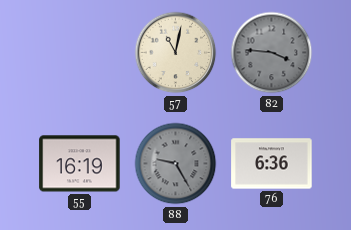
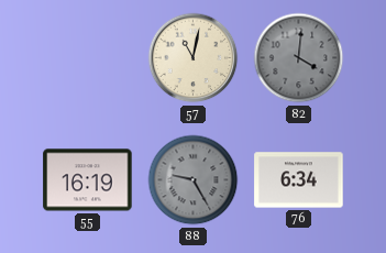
82: 3:46 -> 4:01 (299, 58)
76: 6:36 -> 6:34 (299, 180)
